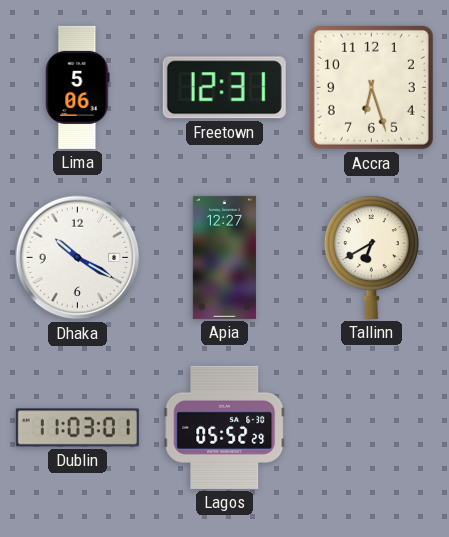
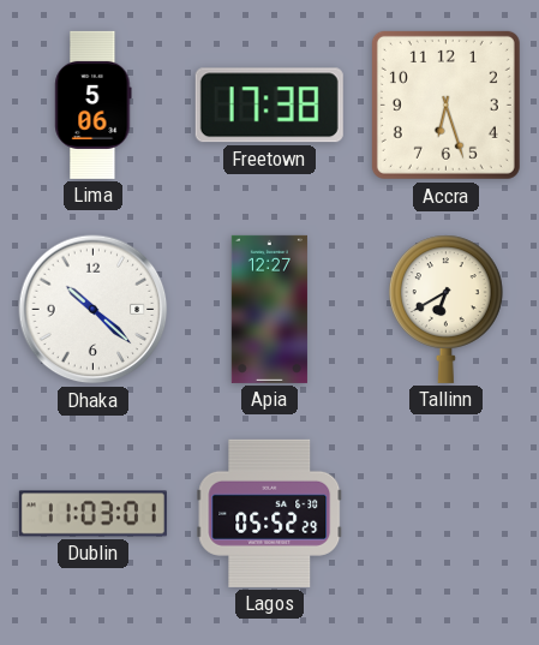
Freetown: 12:31 -> 17:38 (269, 106)
Dhaka: 10:20 -> 10:22 (94, 310)
